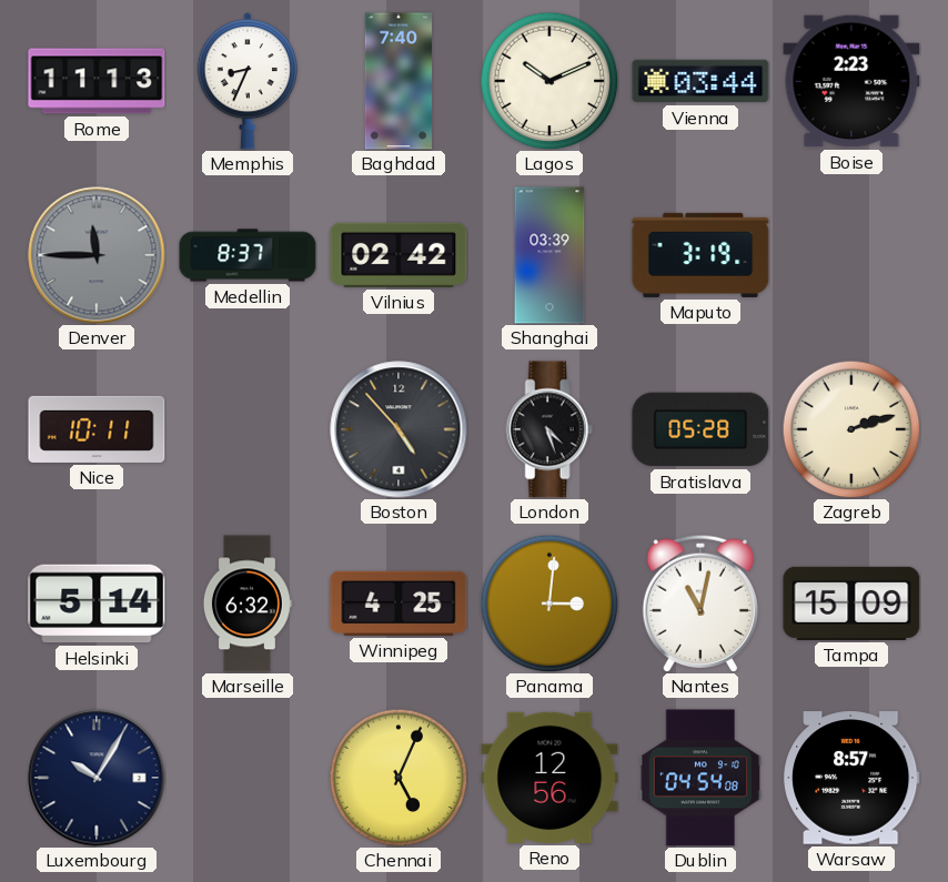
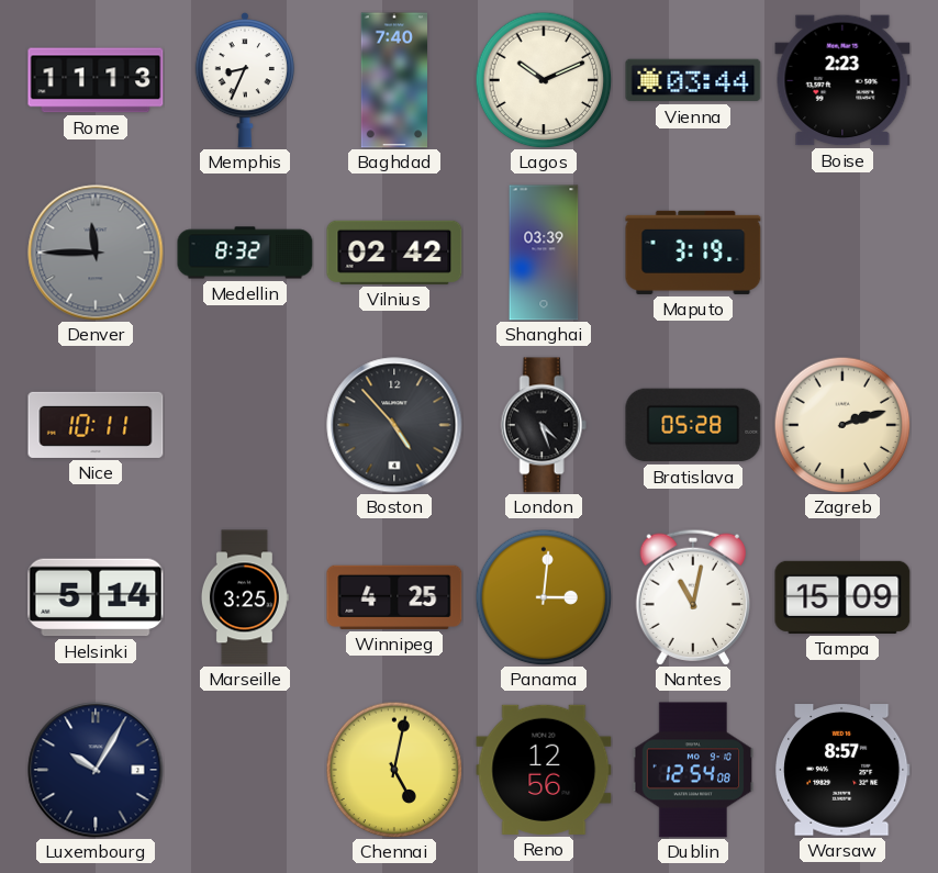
Medellin: 8:37 -> 8:32 (245, 253)
Marseille: 6:32 -> 3:25 (245, 597)
Chennai: 5:04 -> 5:02 (394, 770)
Dublin: 04:54 -> 12:54 (693, 770)
